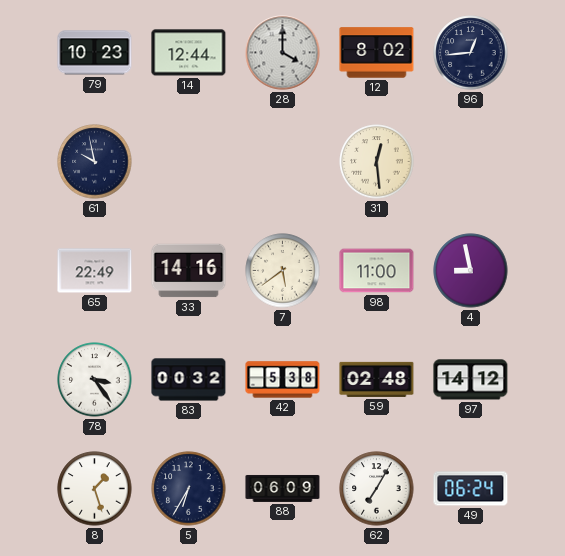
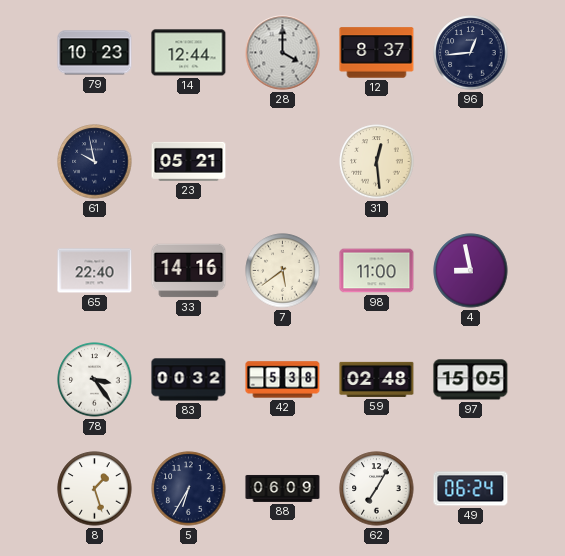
12: 8:02 -> 8:37 (377, 53)
23: none -> 05:21 (189, 161)
65: 22:49 -> 22:40 (95, 271)
97: 14:12 -> 15:05 (471, 380)
